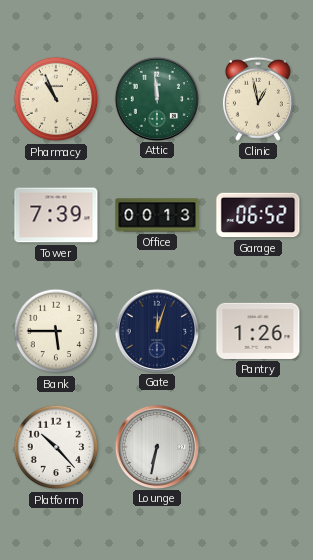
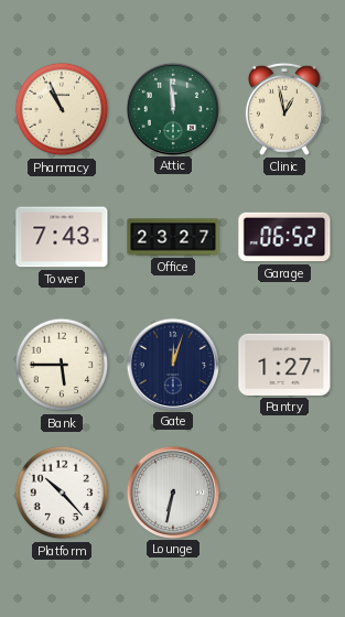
Tower: 7:39 -> 7:43 (62, 237)
Office: 00:13 -> 23:27 (173, 237)
Pantry: 1:26 -> 1:27 (284, 365)
